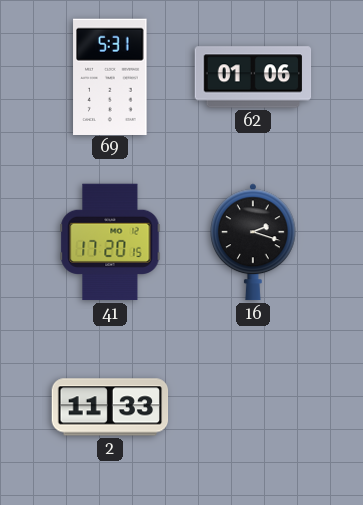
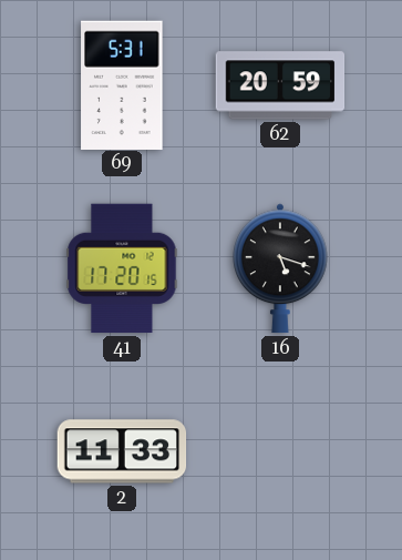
62: 01:06 -> 20:59 (280, 85)
16: 2:18 -> 5:18 (281, 268)
